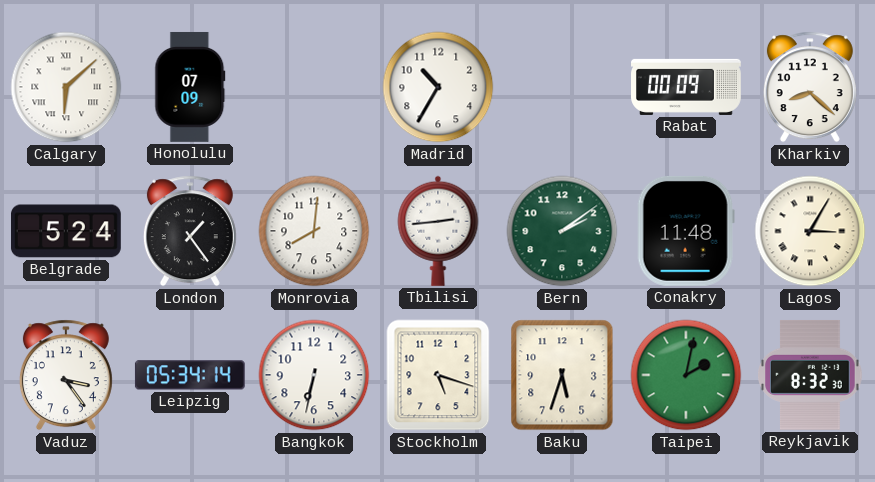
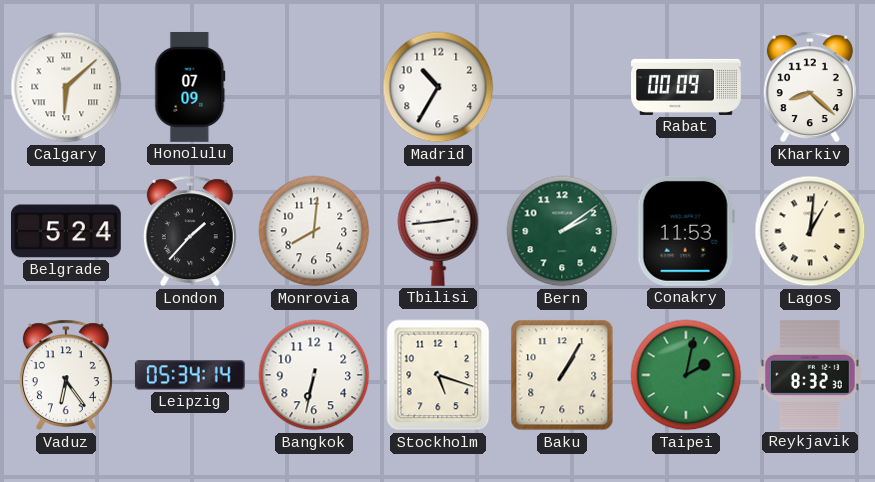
London: 1:24 -> 1:37 (190, 231)
Conakry: 11:48 -> 11:53 (686, 231)
Lagos: 3:05 -> 1:01 (810, 231)
Vaduz: 3:24 -> 6:24 (66, 375)
Baku: 5:33 -> 1:05 (562, 375)
